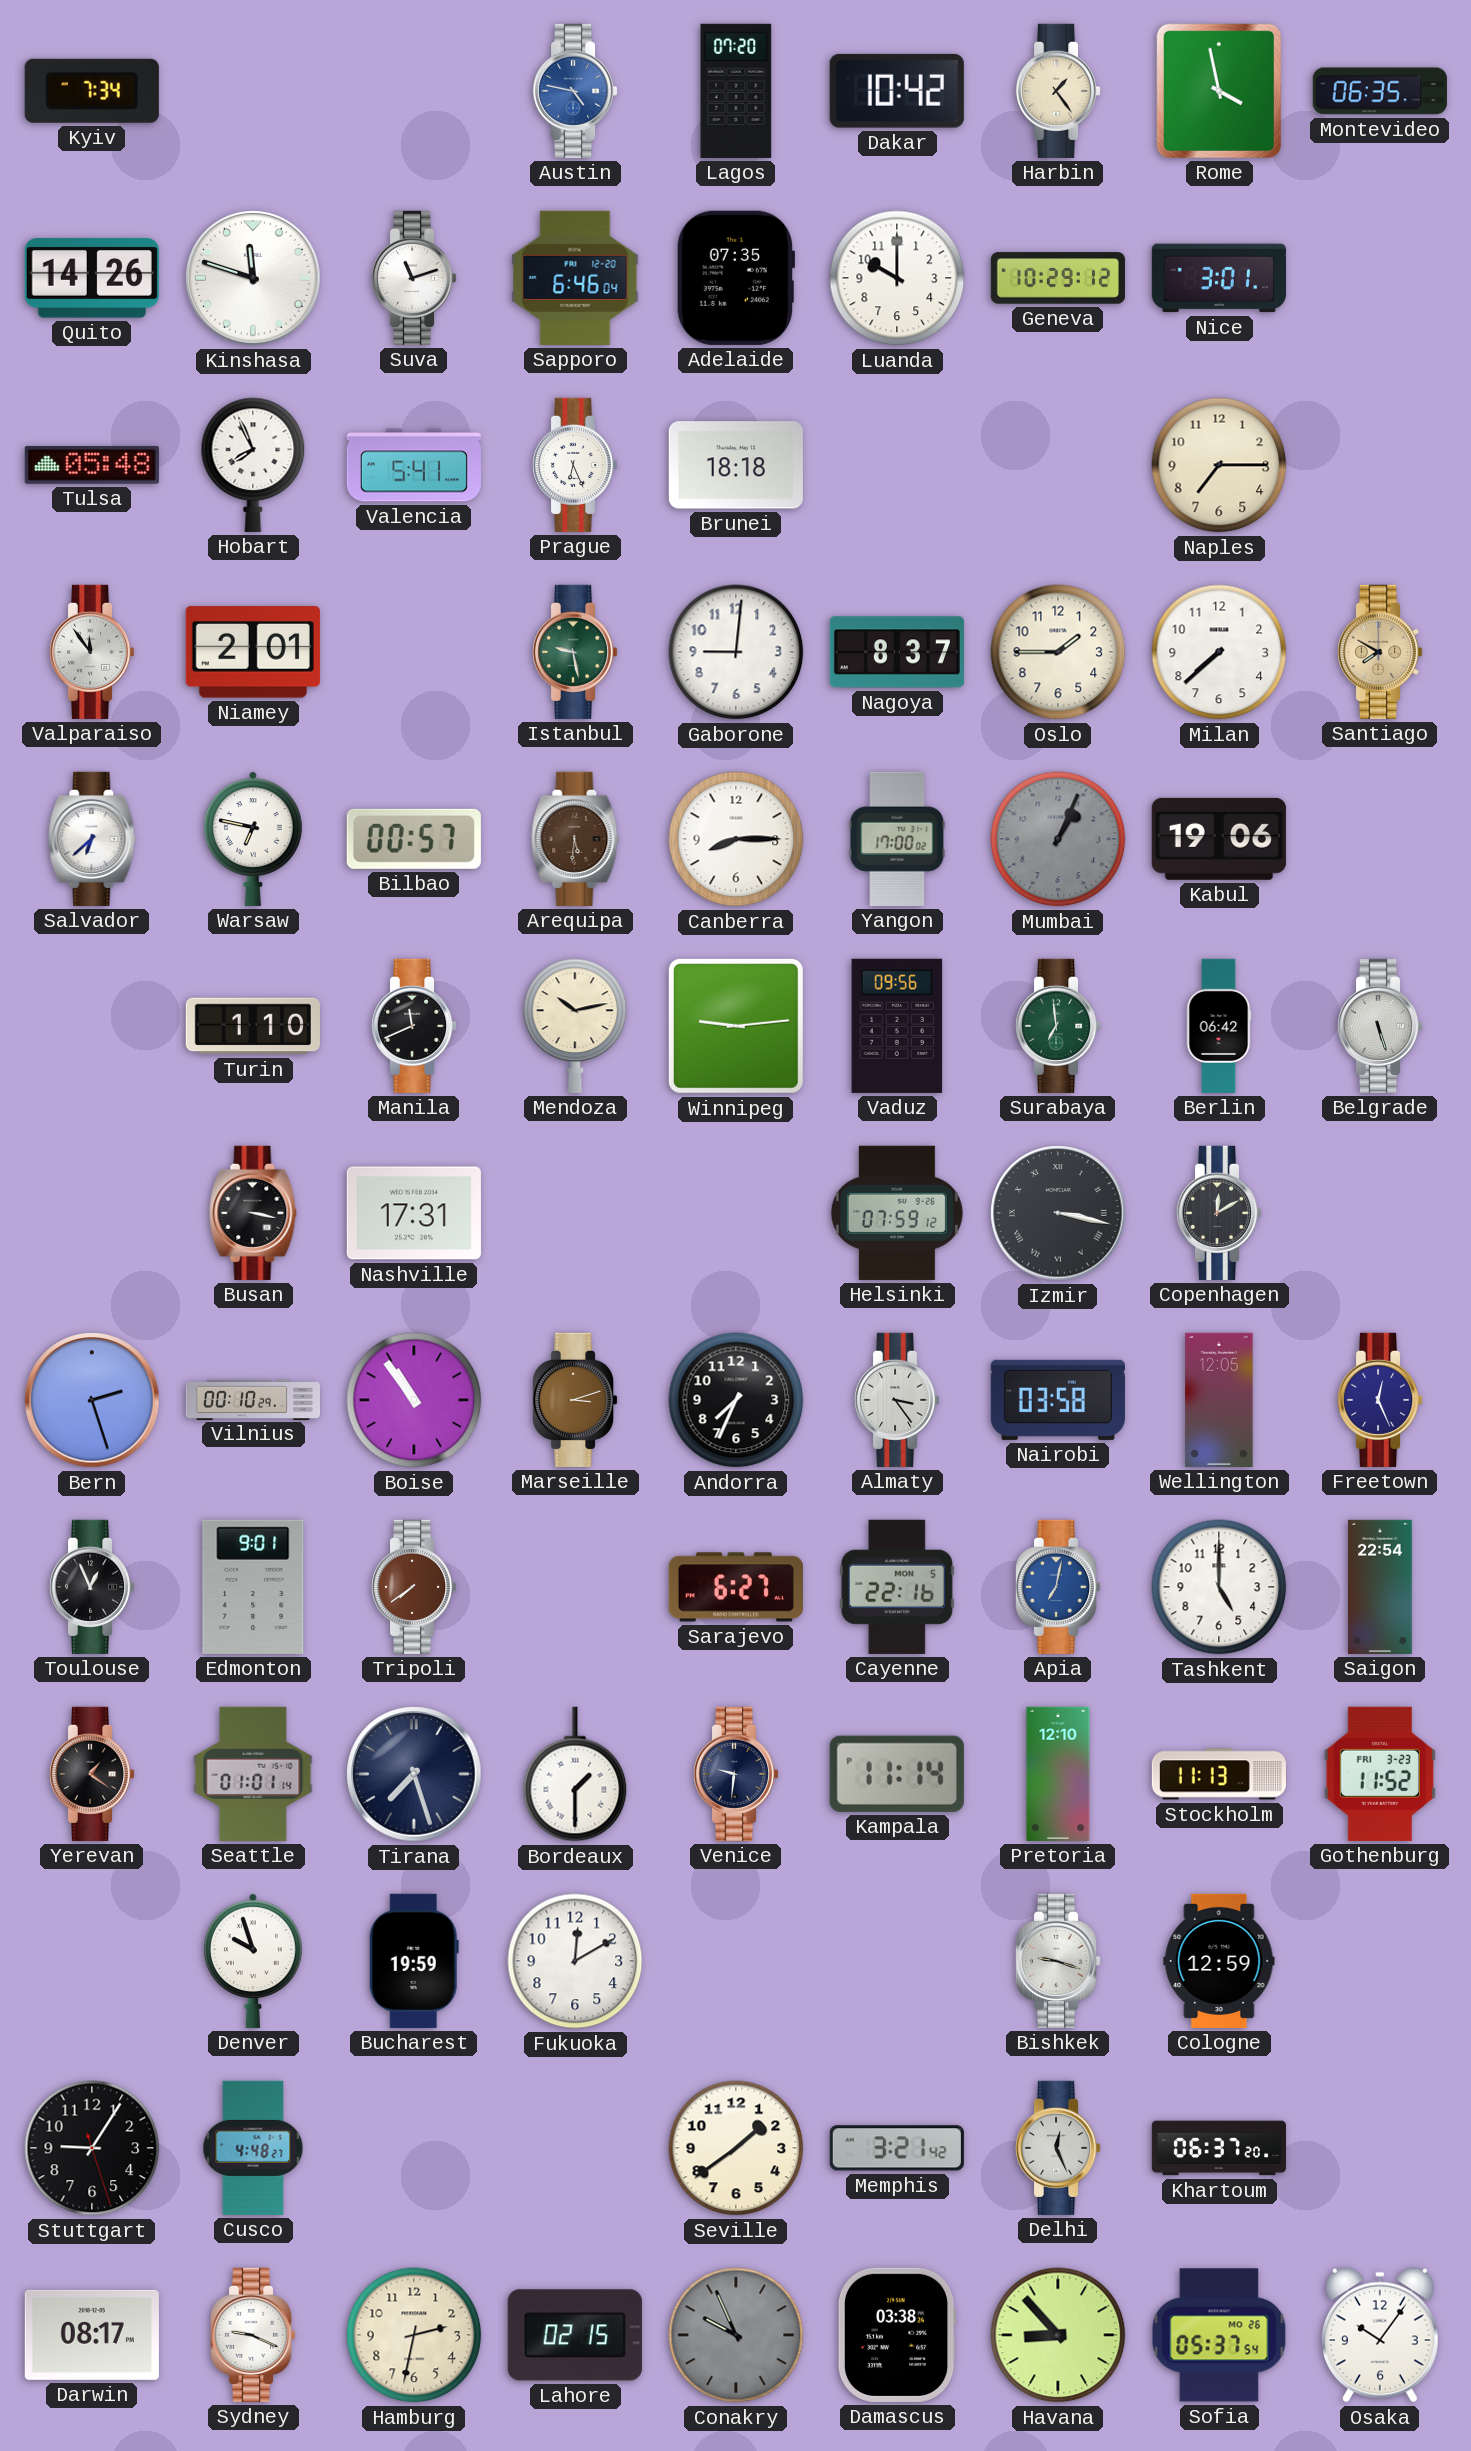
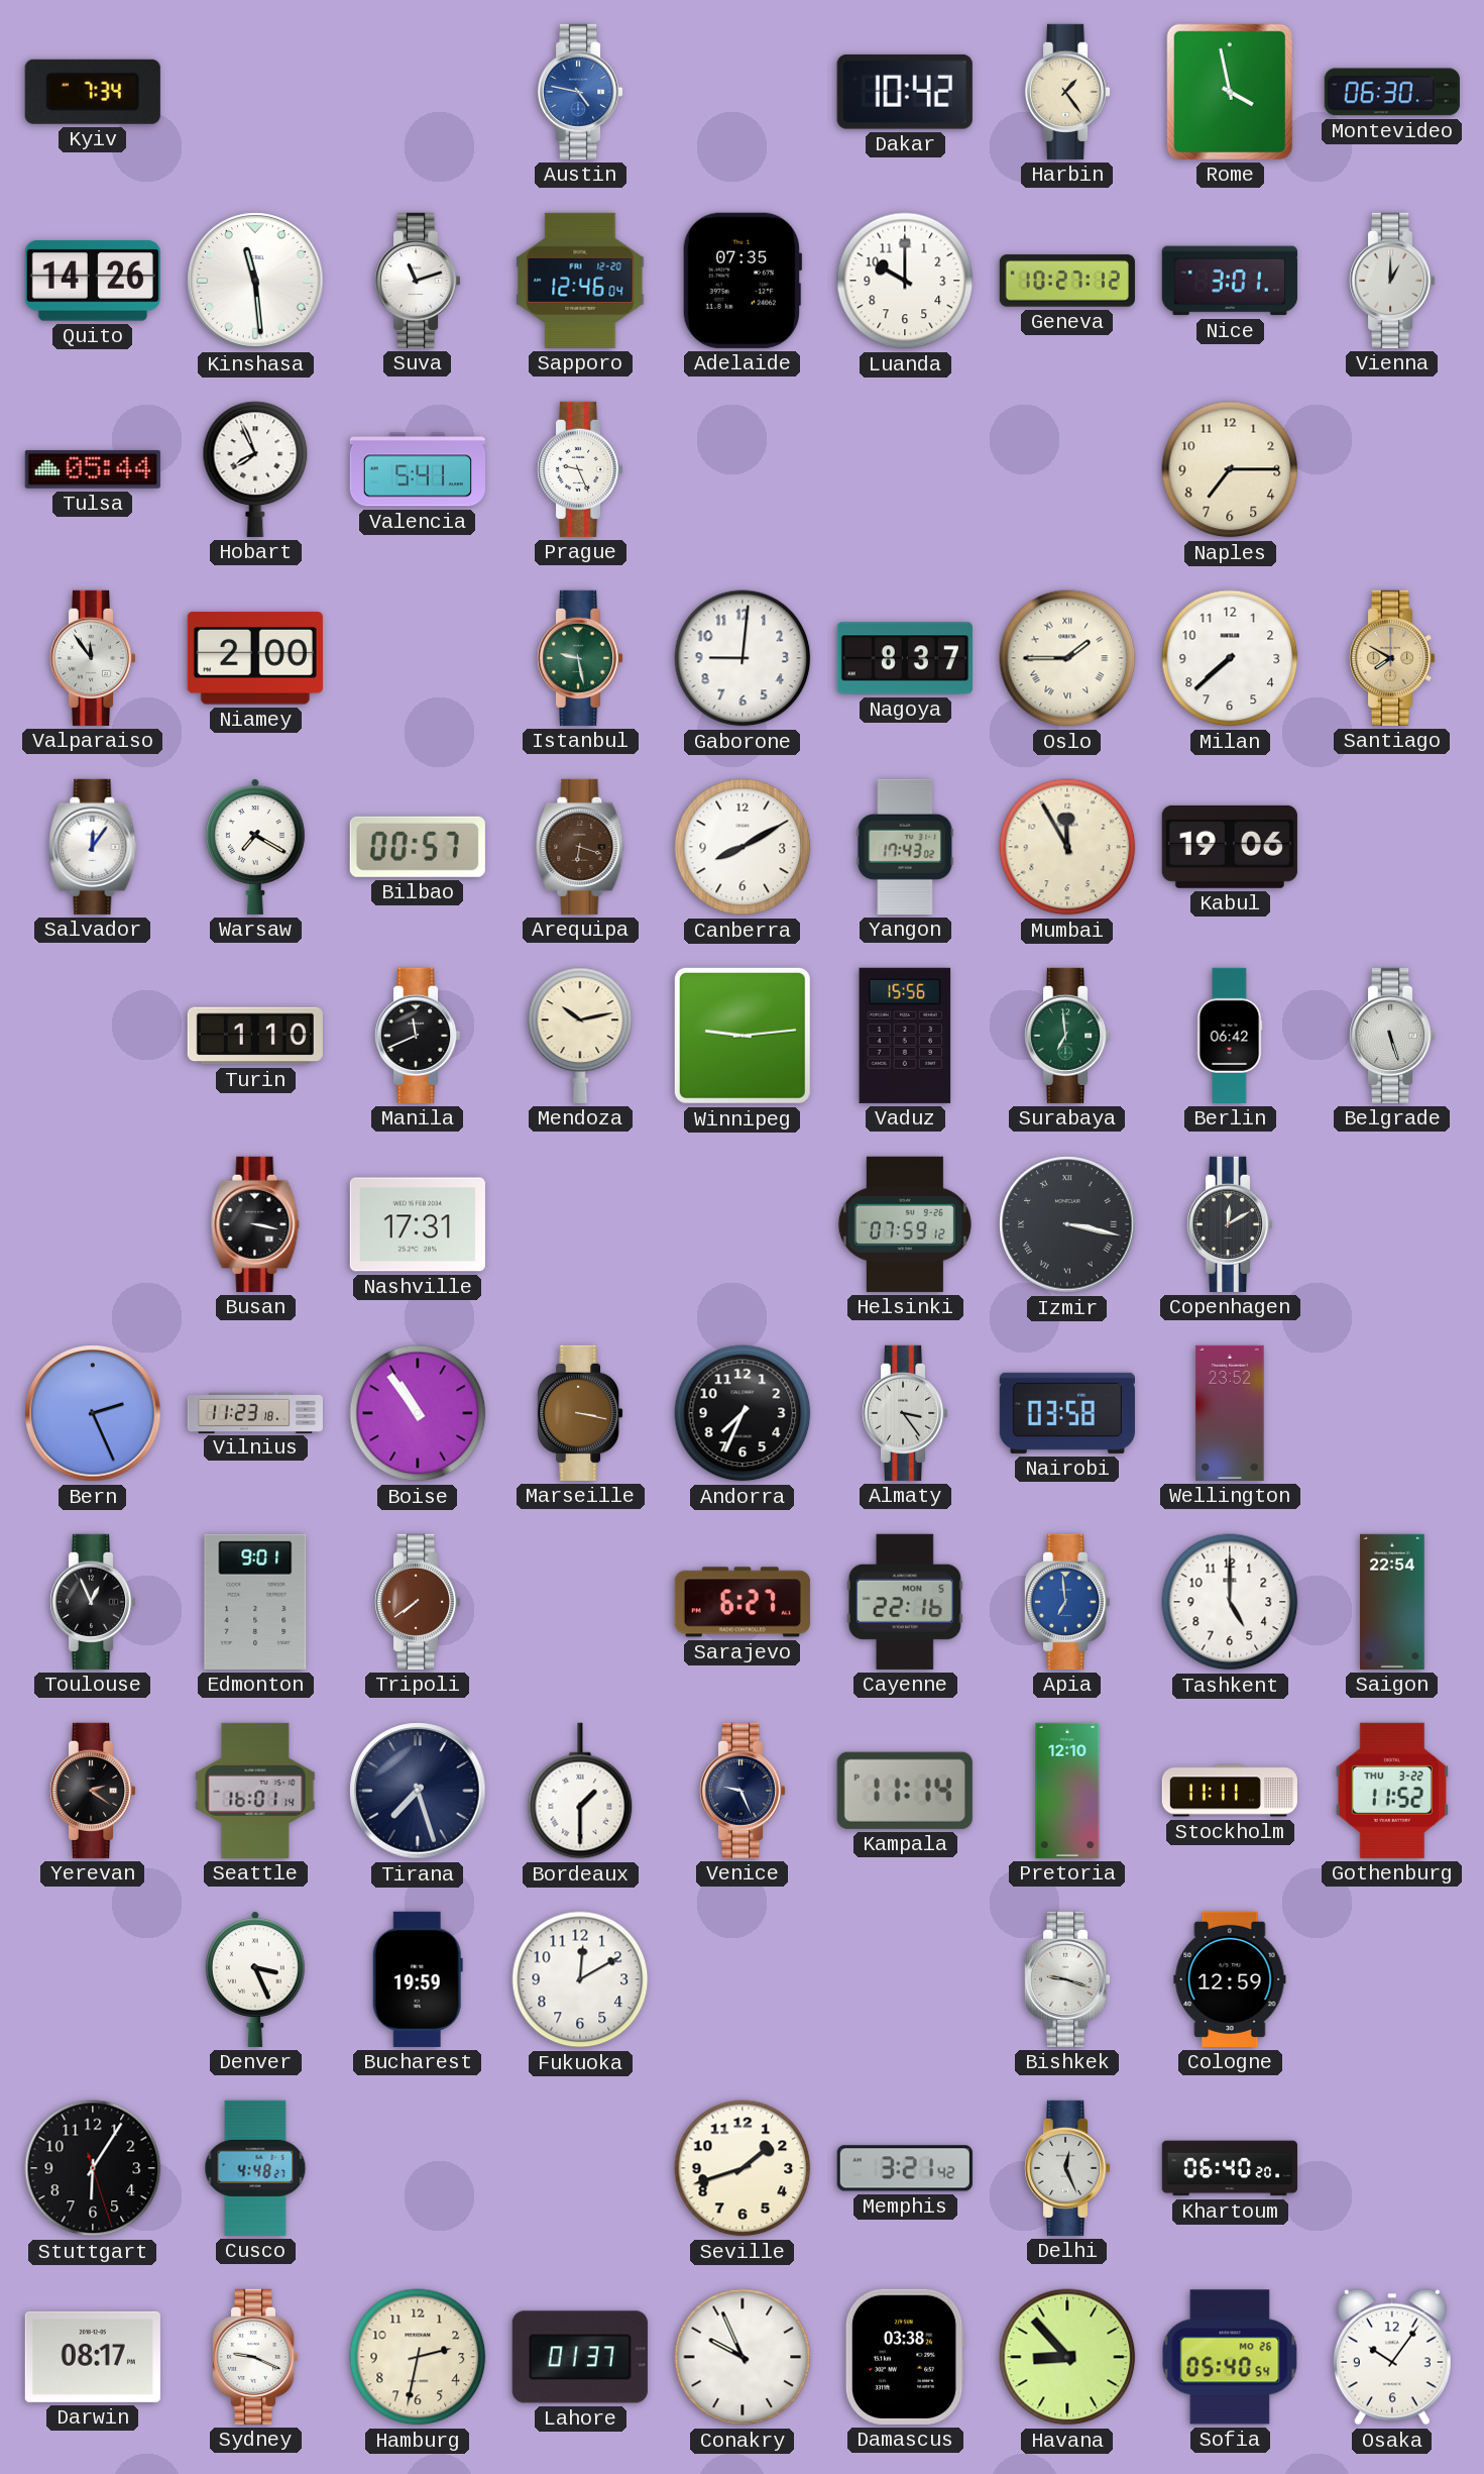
Lagos: 07:20 -> none (736, 91)
Montevideo: 06:35 -> 06:30 (1392, 92)
Kinshasa: 11:48 -> 11:29 (255, 281)
Sapporo: 6:46 -> 12:46 (580, 281)
Geneva: 10:29 -> 10:27 (1067, 281)
Vienna: none -> 1:00 (1392, 281)
Tulsa: 05:48 -> 05:44 (93, 469)
Prague: 6:26 -> 9:26 (580, 469)
Brunei: 18:18 -> none (736, 465)
Niamey: 2:01 -> 2:00 (255, 658)
Oslo numerals: Arabic -> Roman (1067, 658)
Salvador: 6:38 -> 12:06 (93, 847)
Warsaw: 6:47 -> 7:20 (255, 847)
Arequipa: 5:31 -> 6:18 (580, 847)
Canberra: 8:15 -> 8:10 (743, 847)
Yangon: 17:00 -> 17:43 (905, 847)
Mumbai: 1:04 -> 11:55 (1067, 847)
Mumbai dial: grey -> cream (1067, 847)
Vaduz: 09:56 -> 15:56 (905, 1036)
Bern: 2:27 -> 2:26 (93, 1413)
Vilnius: 00:10 -> 11:23 (255, 1412)
Marseille: 3:12 -> 3:17 (580, 1413)
Wellington: 12:05 -> 23:52 (1230, 1413)
Freetown: 12:26 -> none (1380, 1400)
Apia: 7:02 -> 6:59 (1067, 1602)
Yerevan: 1:21 -> 2:21 (93, 1791)
Seattle: 01:01 -> 16:01 (255, 1791)
Venice: 9:31 -> 9:26 (743, 1791)
Stockholm: 11:13 -> 11:11 (1230, 1791)
Gothenburg date: FRI 3-23 -> THU 3-22 (1392, 1791)
Denver: 9:57 -> 3:26 (255, 1979)
Stuttgart: 9:05 -> 6:05 (93, 2168)
Seville: 1:39 -> 1:42 (743, 2168)
Khartoum: 06:37 -> 06:40 (1230, 2168)
Lahore: 02:15 -> 01:37 (580, 2357)
Conakry dial: grey -> white (743, 2357)
Sofia: 05:37 -> 05:40 (1230, 2357)
